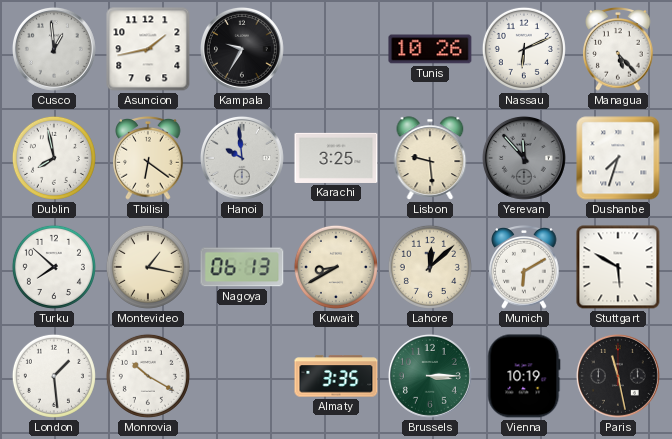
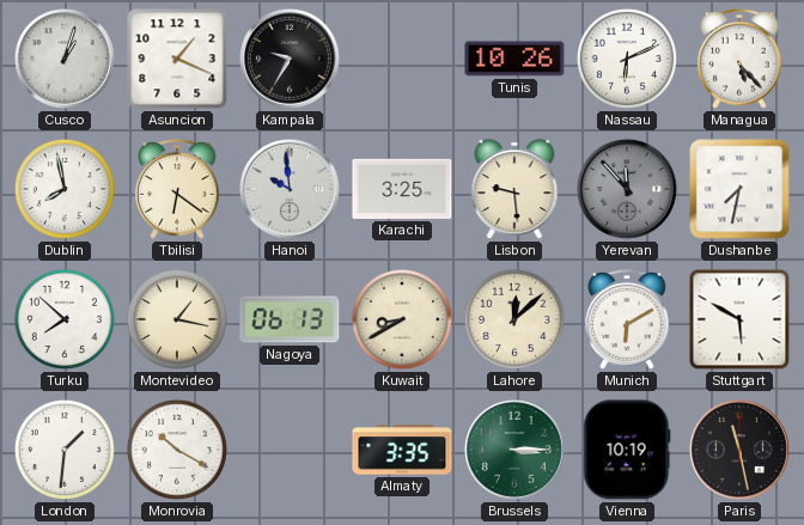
Cusco: 12:59 -> 1:03 (65, 59)
Asuncion: 1:43 -> 1:19 (177, 59)
Dushanbe: 7:33 -> 7:32 (739, 189)
London: 1:29 -> 1:31 (65, 450)
